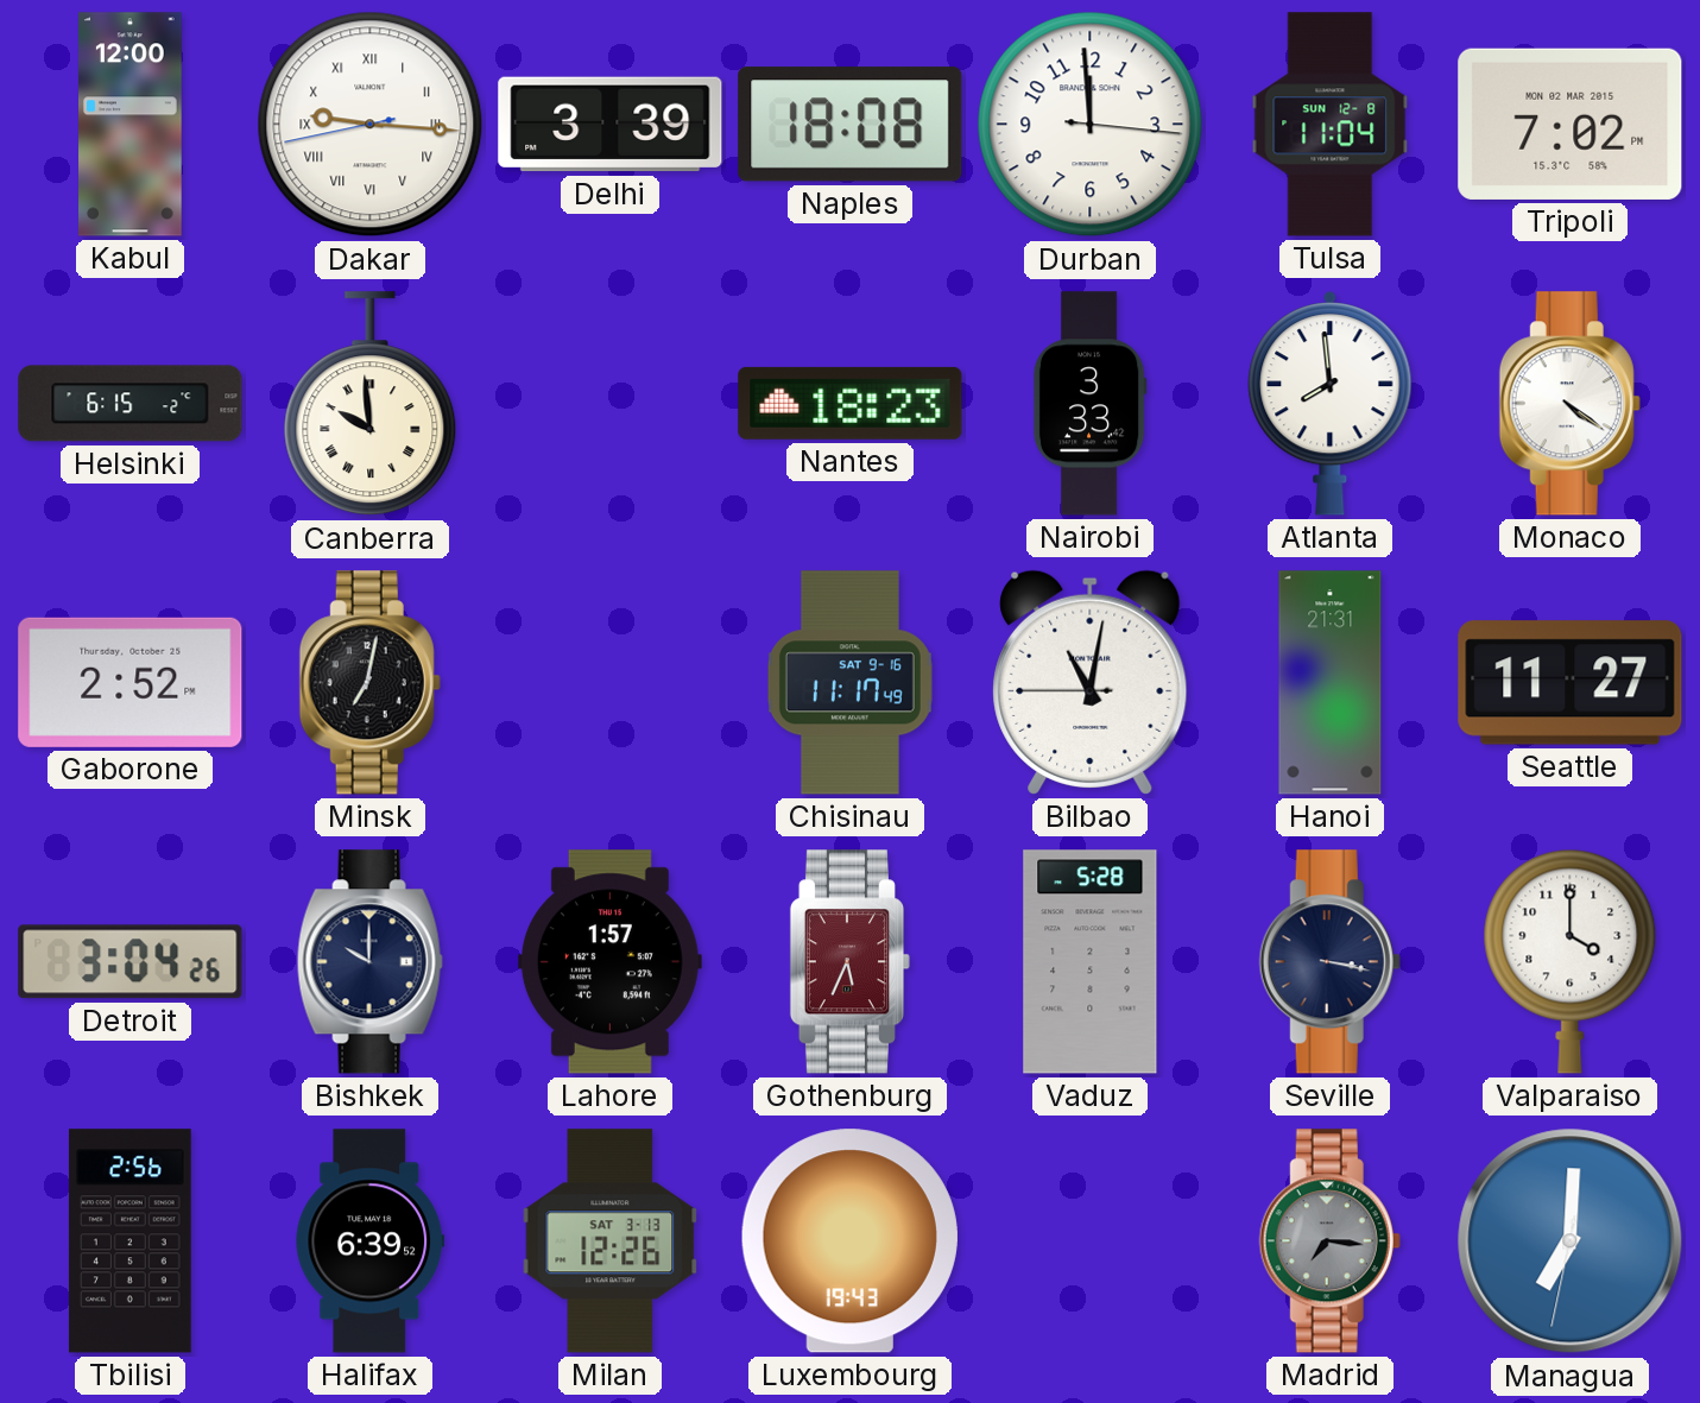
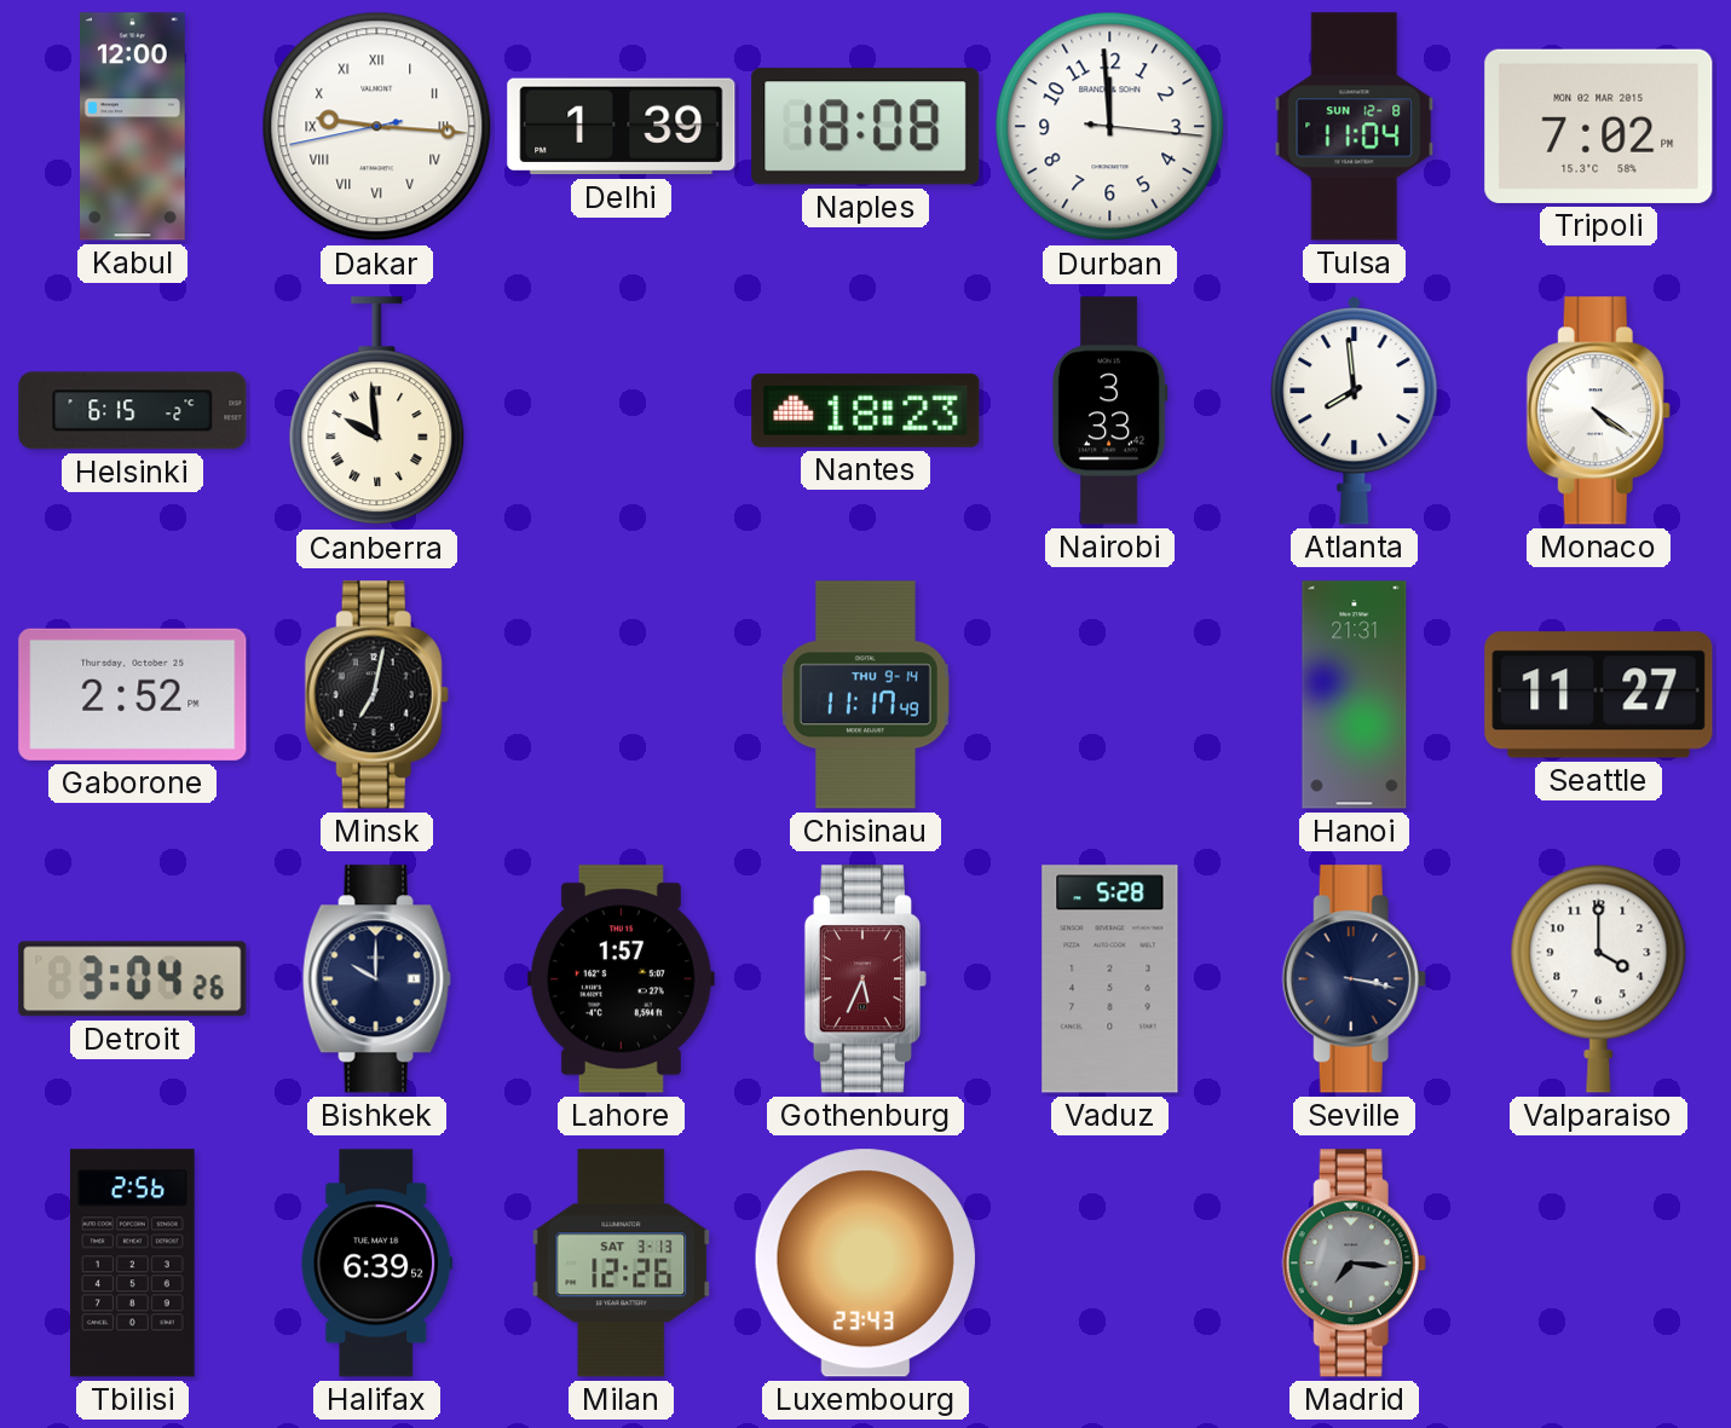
Delhi: 3:39 -> 1:39 (622, 127)
Chisinau date: SAT 9-16 -> THU 9-14 (865, 695)
Bilbao: 11:01 -> none (1091, 682)
Luxembourg: 19:43 -> 23:43 (865, 1264)
Managua: 7:00 -> none (1571, 1241)
